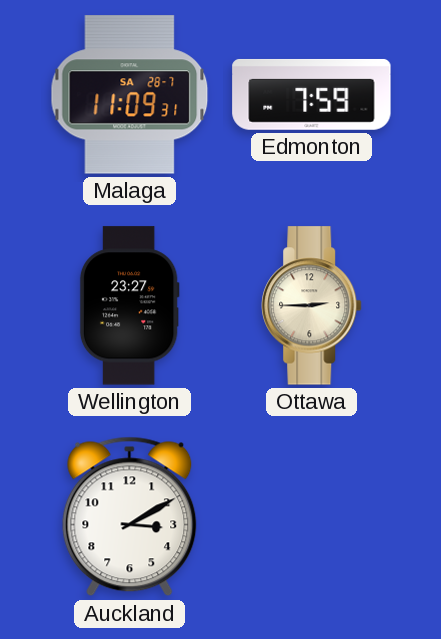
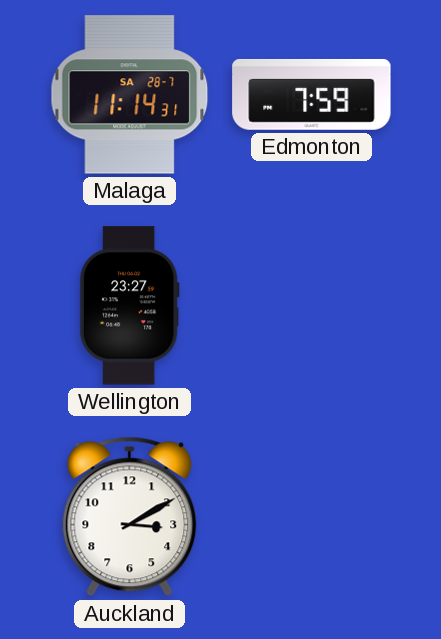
Malaga: 11:09 -> 11:14 (130, 95)
Ottawa: 2:45 -> none (312, 306)
